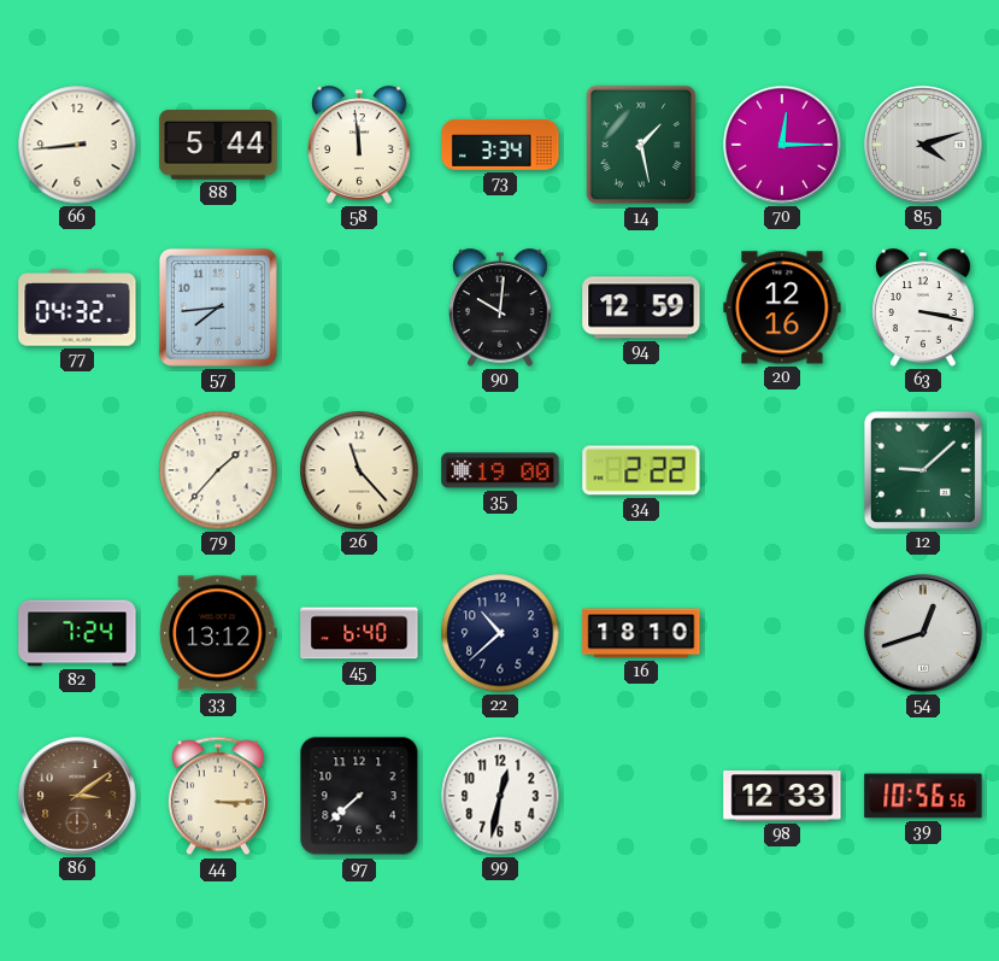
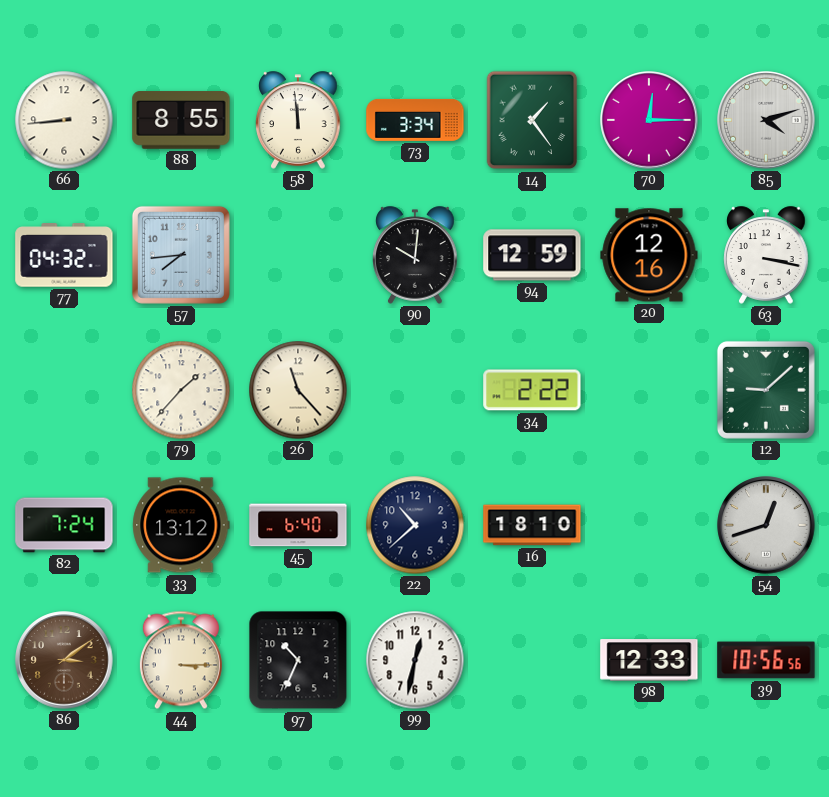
88: 5:44 -> 8:55 (181, 120)
14: 1:28 -> 1:24 (532, 120)
35: 19:00 -> none (500, 470)
97: 7:38 -> 10:34 (298, 660)
